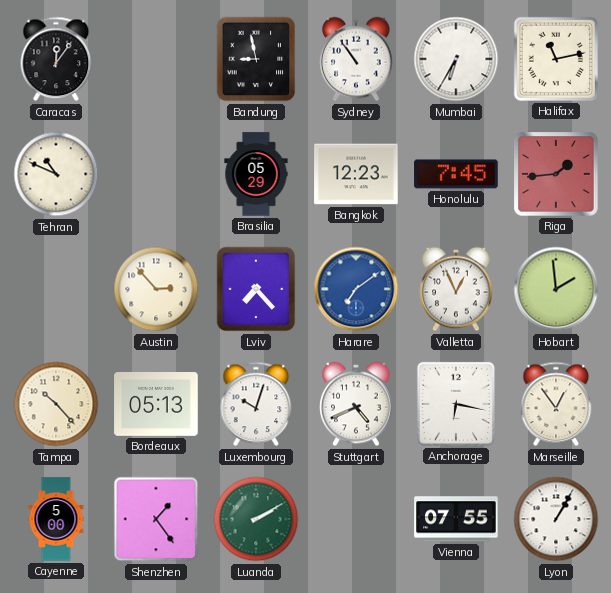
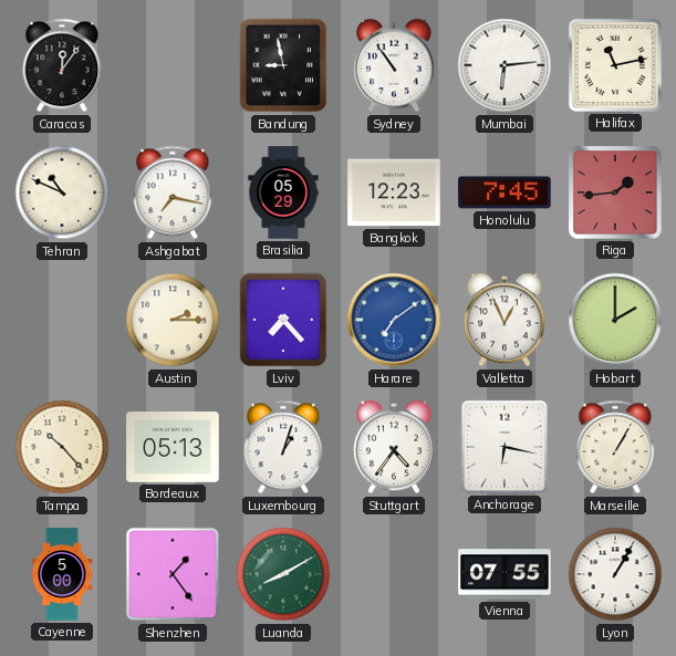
Mumbai: 6:35 -> 6:14 (505, 65)
Ashgabat: none -> 7:17 (173, 192)
Austin: 2:53 -> 2:15 (173, 320)
Hobart: 1:59 -> 2:00 (615, 320)
Luxembourg: 10:03 -> 1:03 (283, 447)
Stuttgart: 4:41 -> 4:36 (394, 447)
Marseille: 12:54 -> 1:05 (615, 447)
Luanda: 2:10 -> 8:10 (283, 574)
